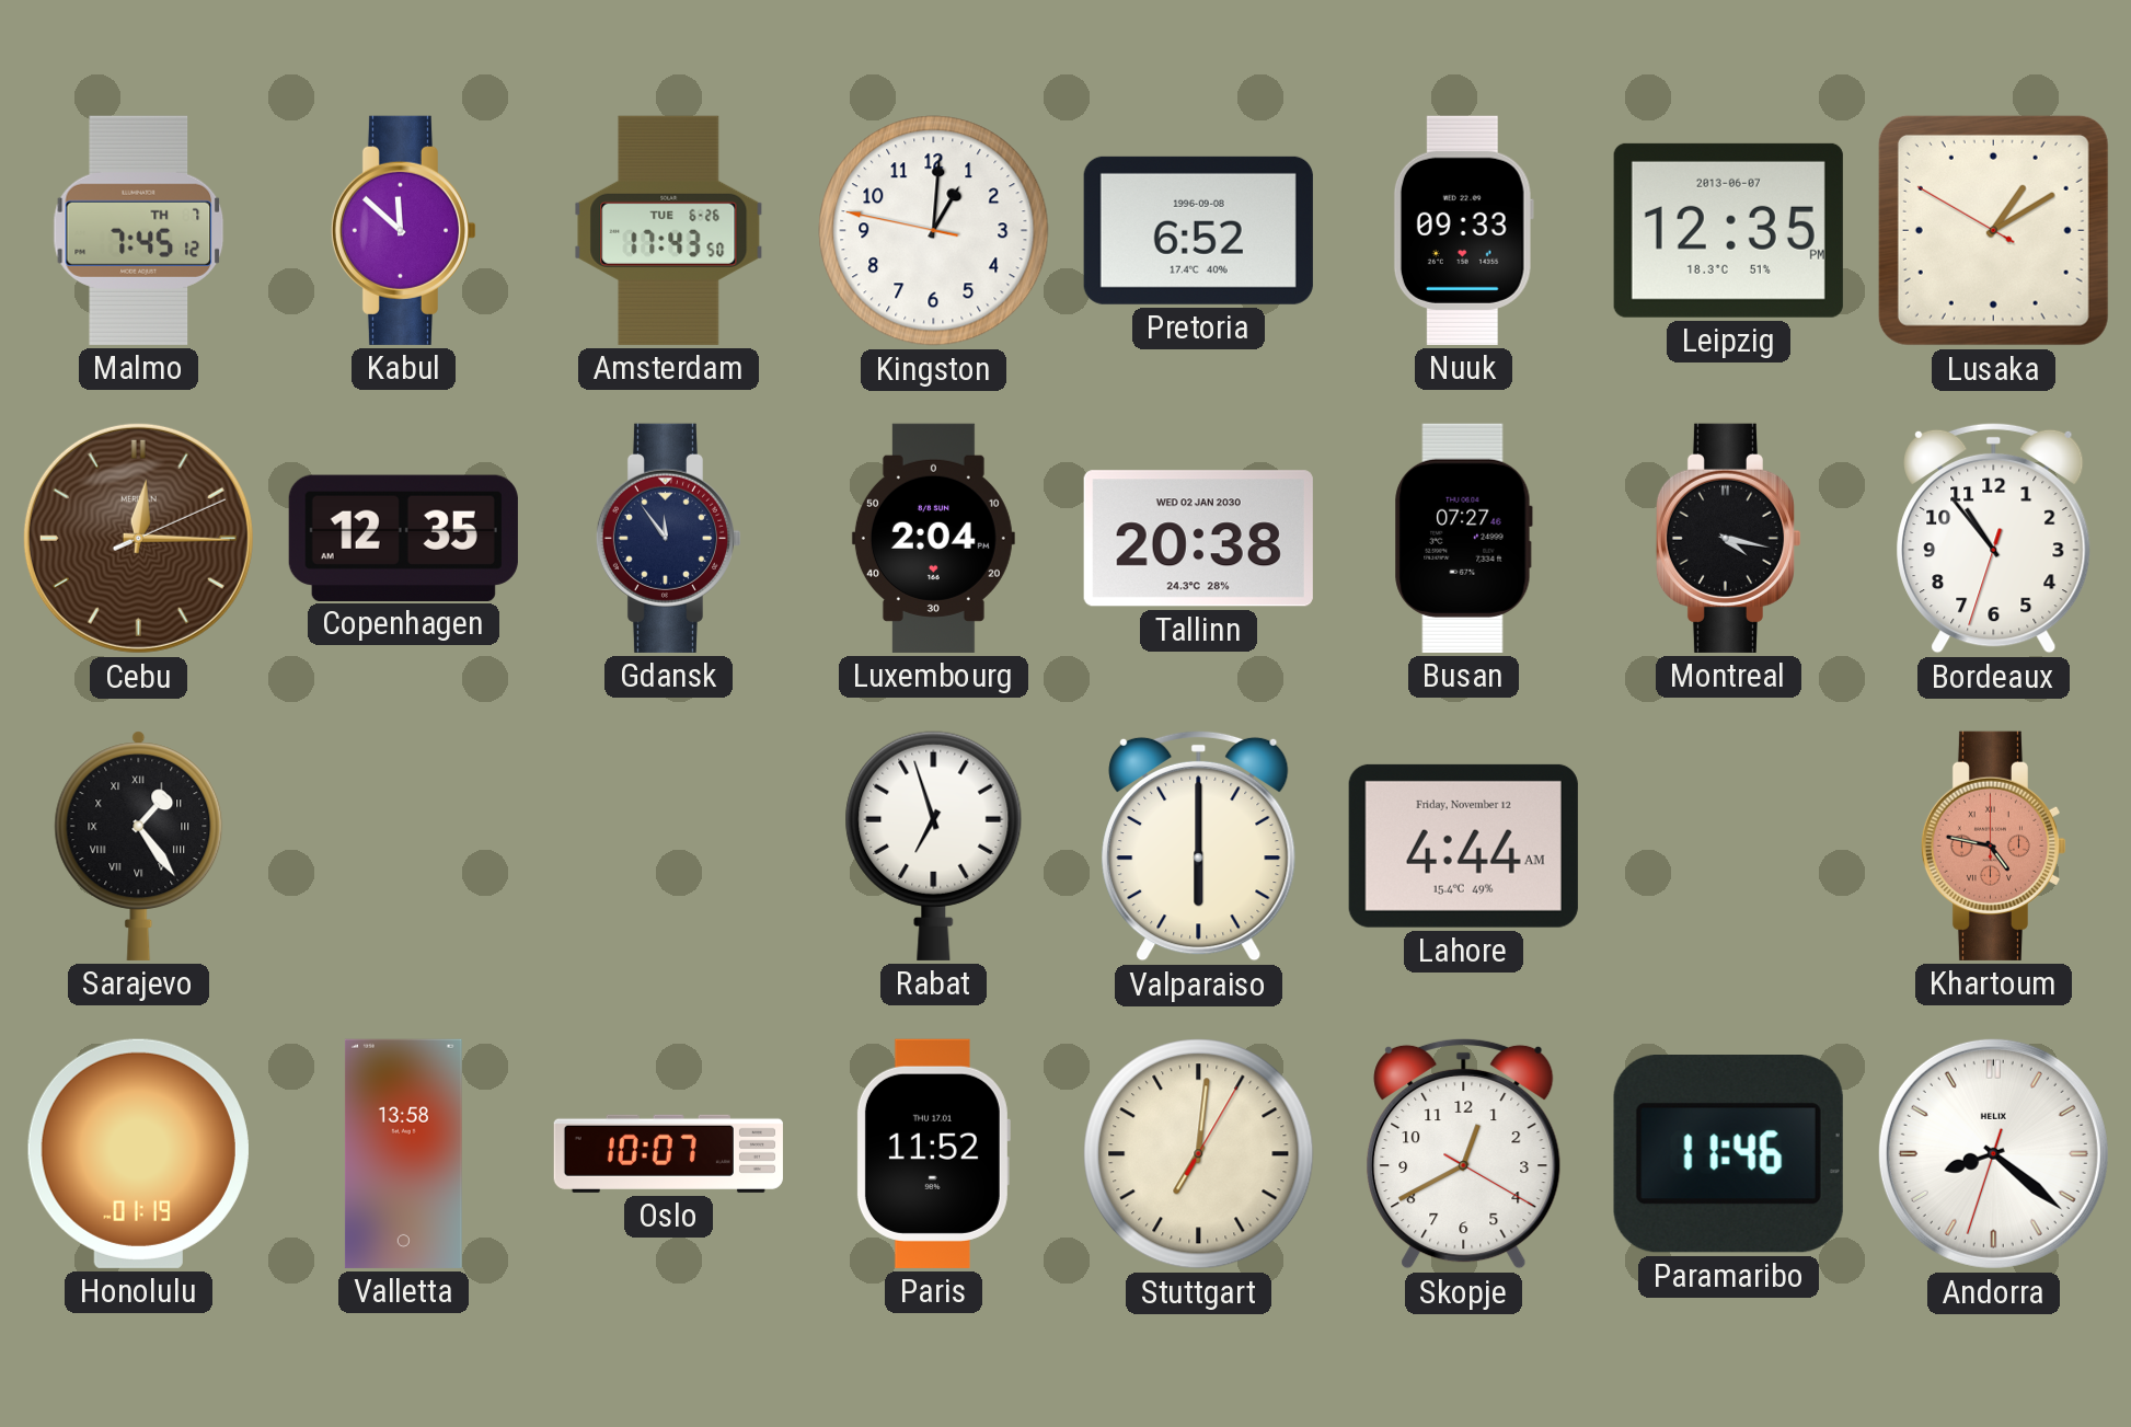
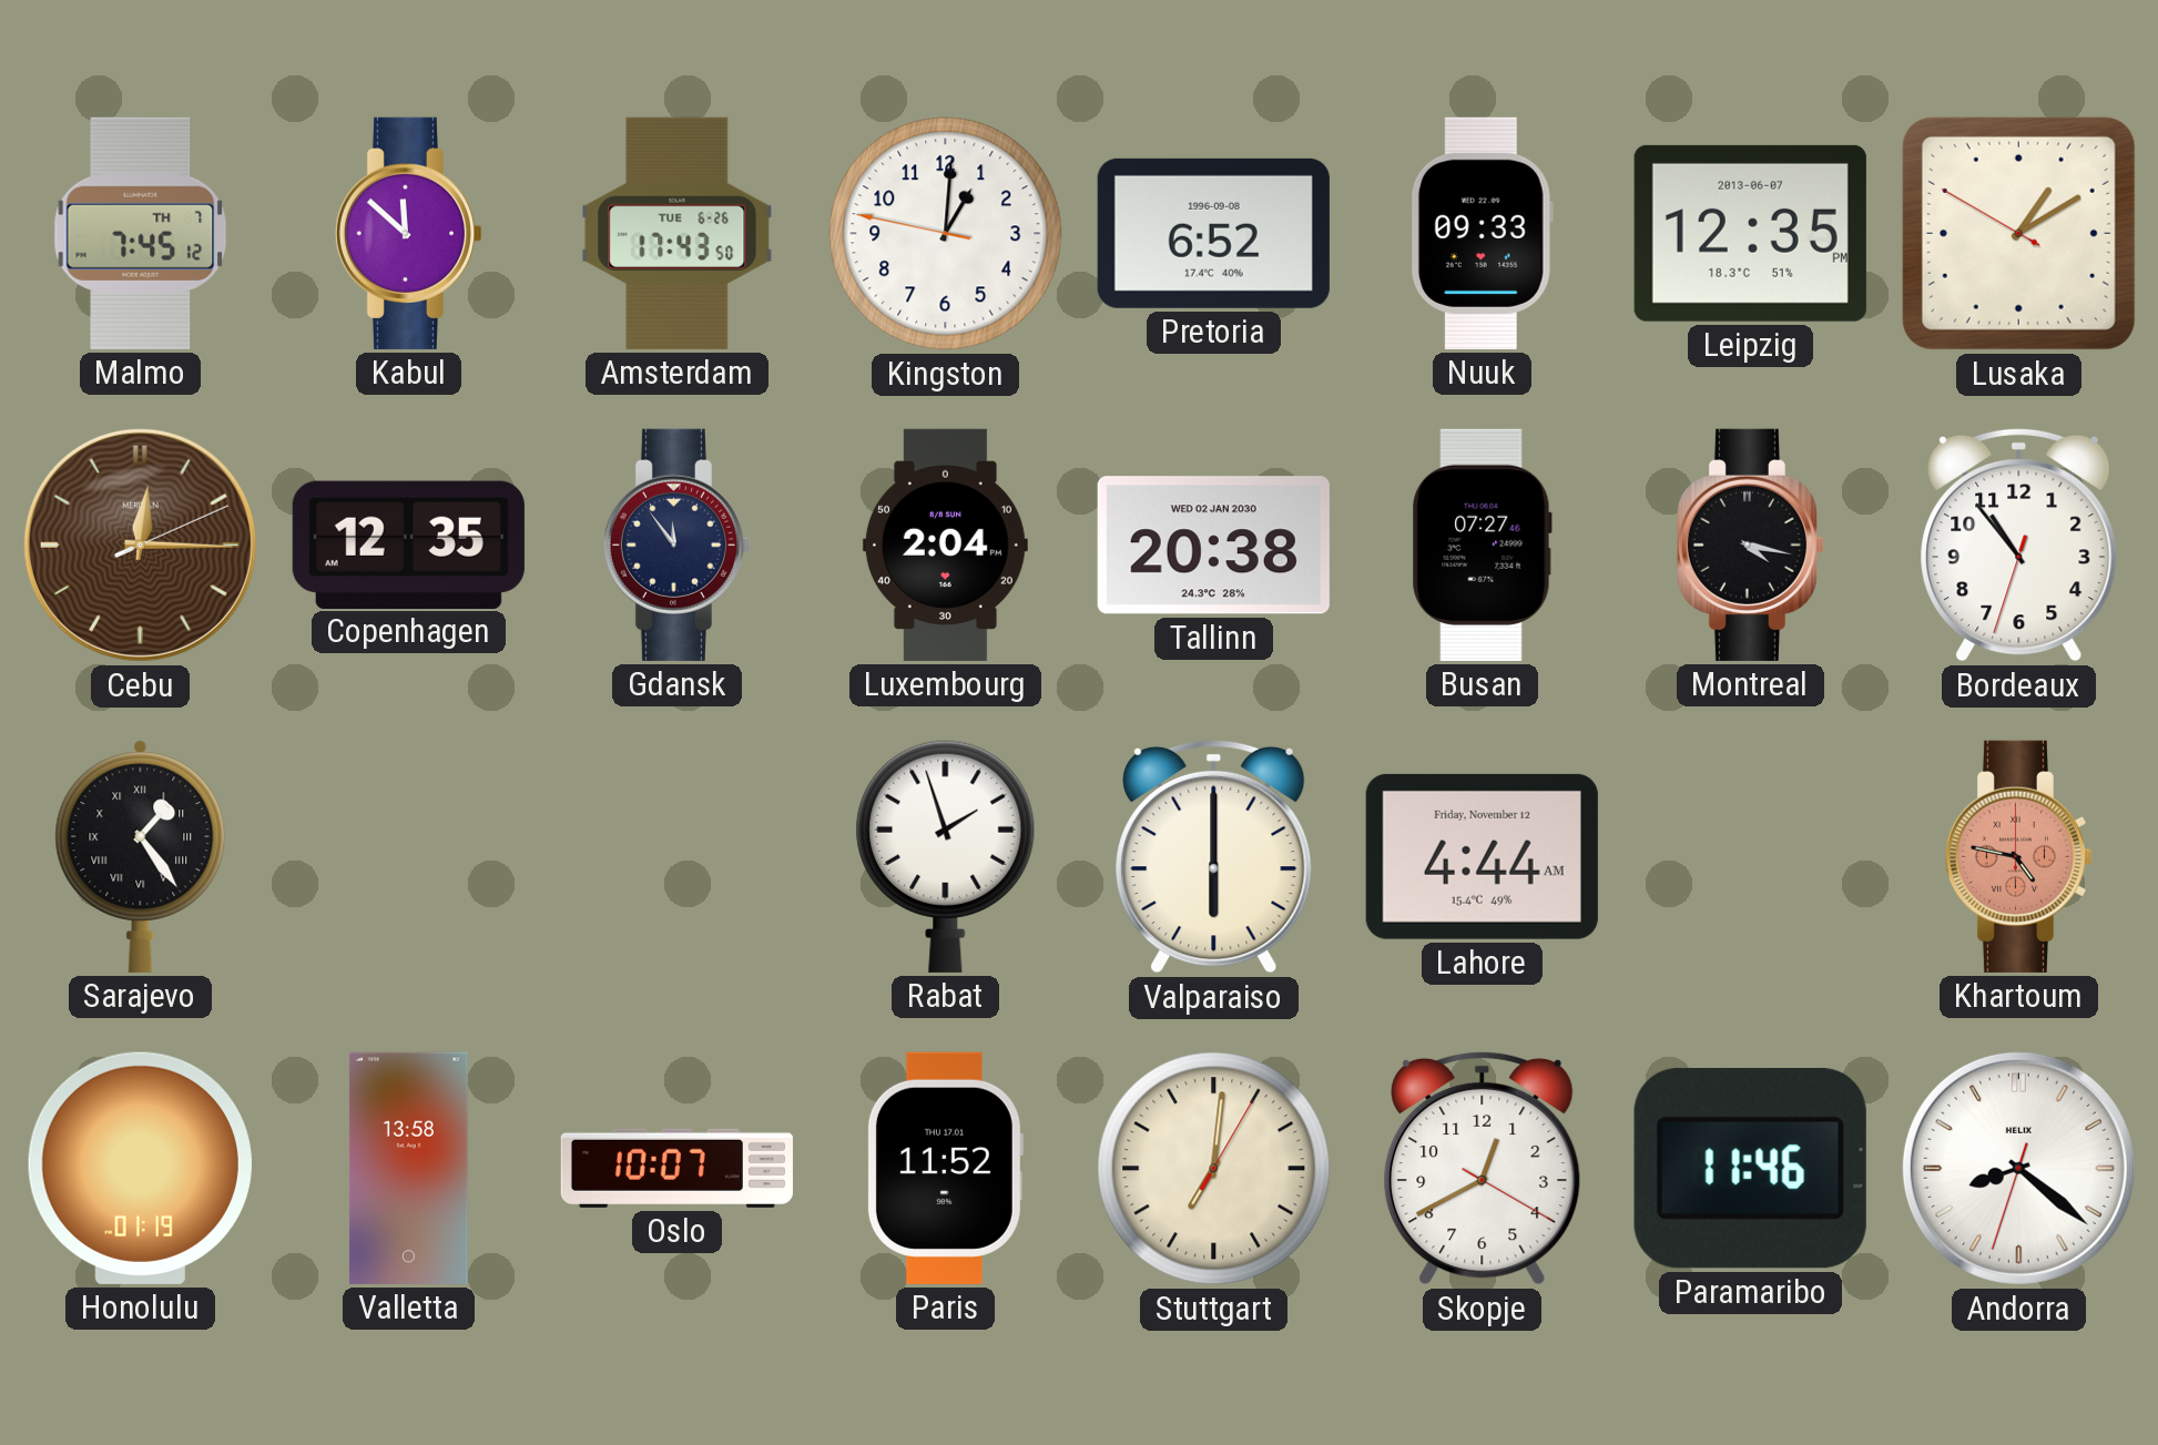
Rabat: 6:57 -> 1:57 (946, 856)
